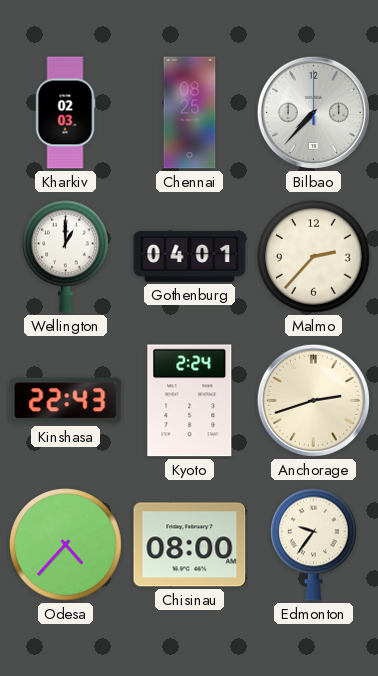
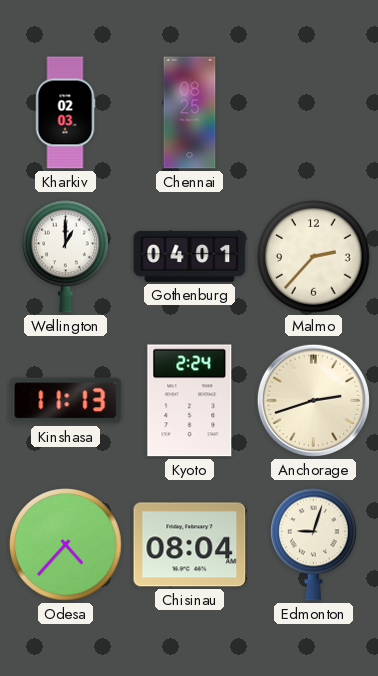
Bilbao: 7:37 -> none (313, 112)
Kinshasa: 22:43 -> 11:13 (66, 401)
Chisinau: 08:00 -> 08:04 (190, 545)
Edmonton: 9:36 -> 9:03 (314, 544)
